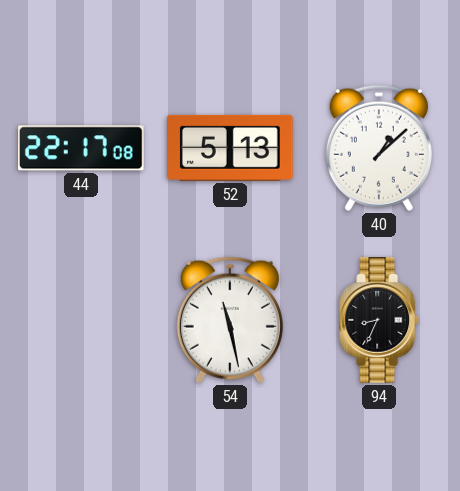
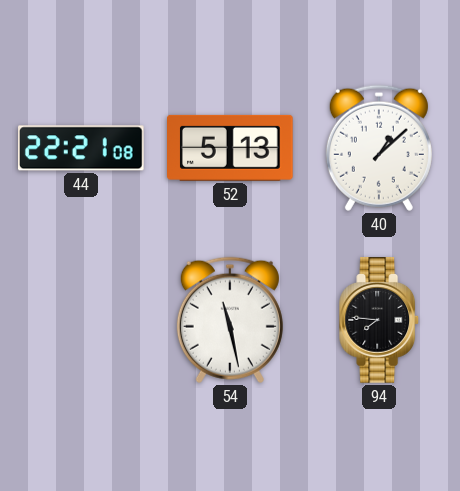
44: 22:17 -> 22:21 (82, 148)
94: 8:34 -> 7:46 (380, 320)
